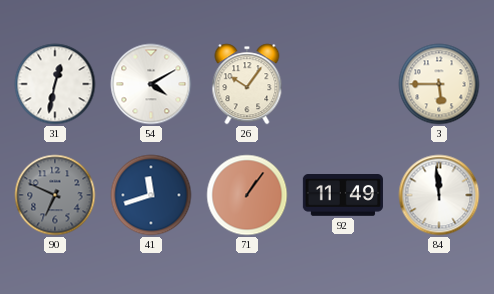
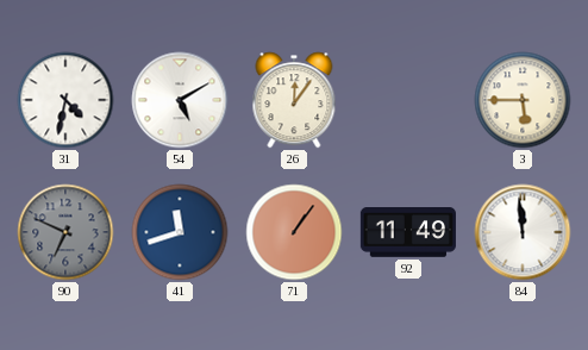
31: 12:32 -> 4:32 (65, 100)
54: 4:10 -> 5:10 (180, 100)
26: 10:06 -> 12:06 (294, 100)
